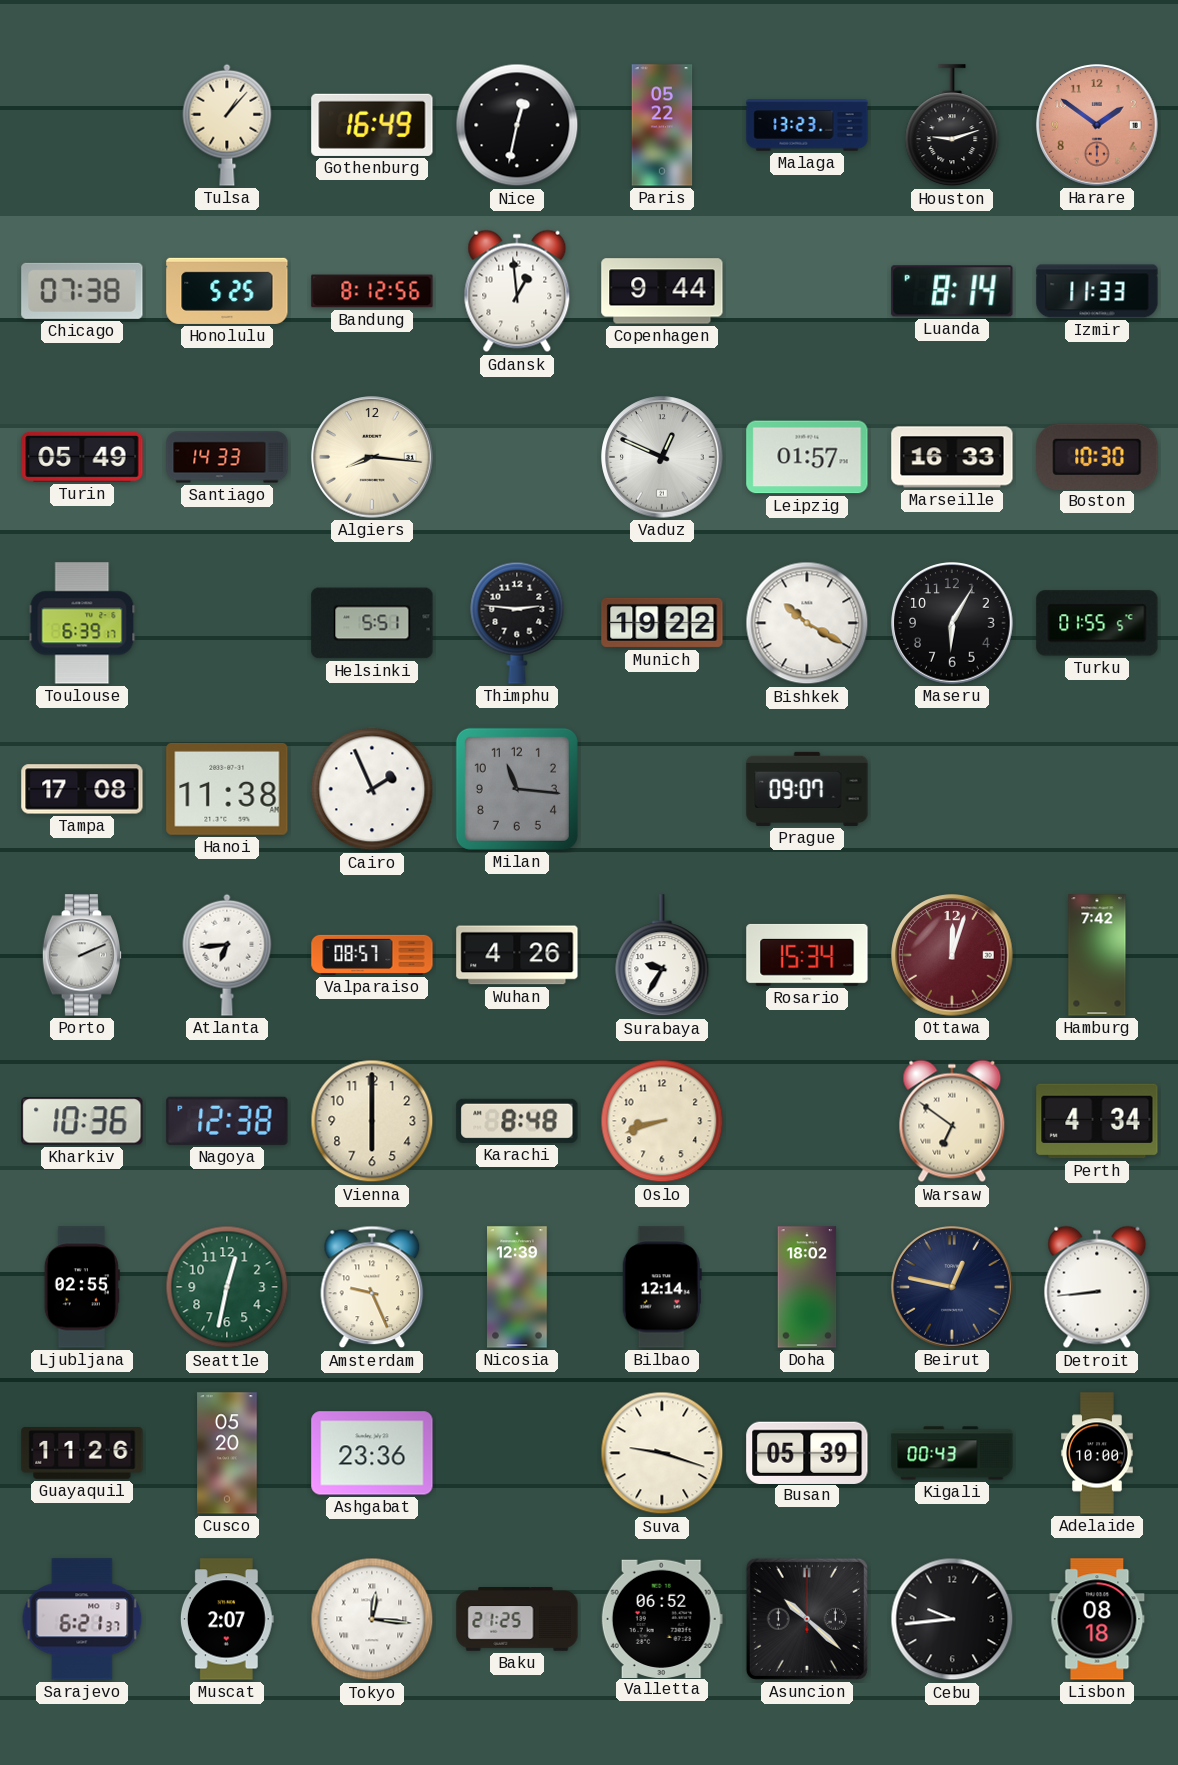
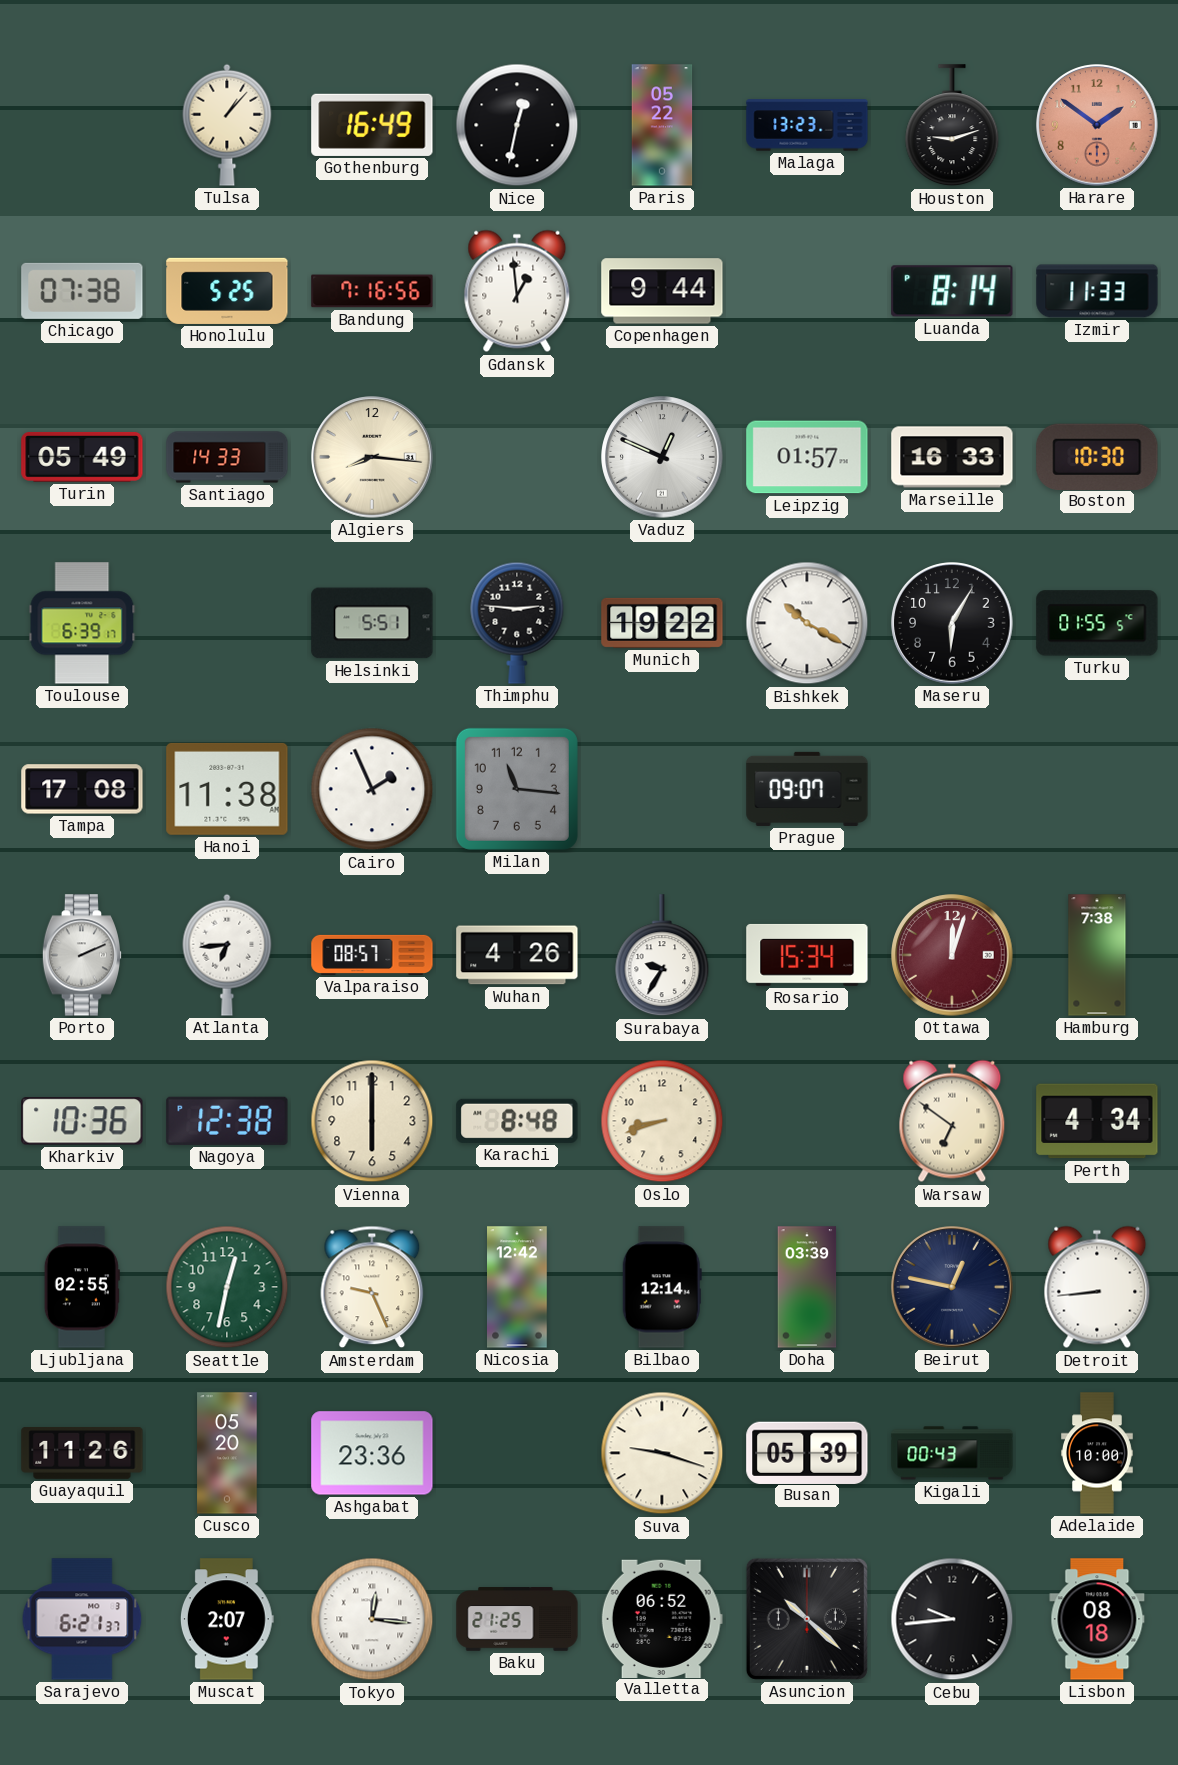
Bandung: 8:12 -> 7:16 (372, 291)
Hamburg: 7:42 -> 7:38 (1097, 955)
Nicosia: 12:39 -> 12:42 (517, 1287)
Doha: 18:02 -> 03:39 (807, 1287)
